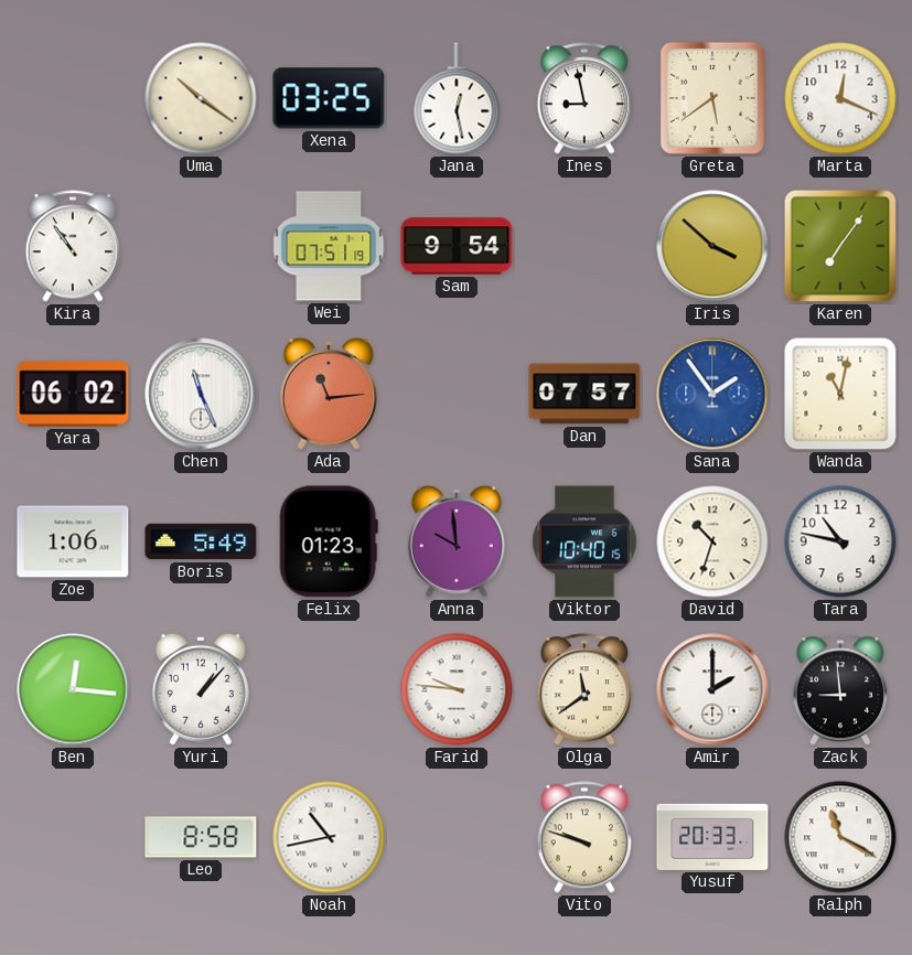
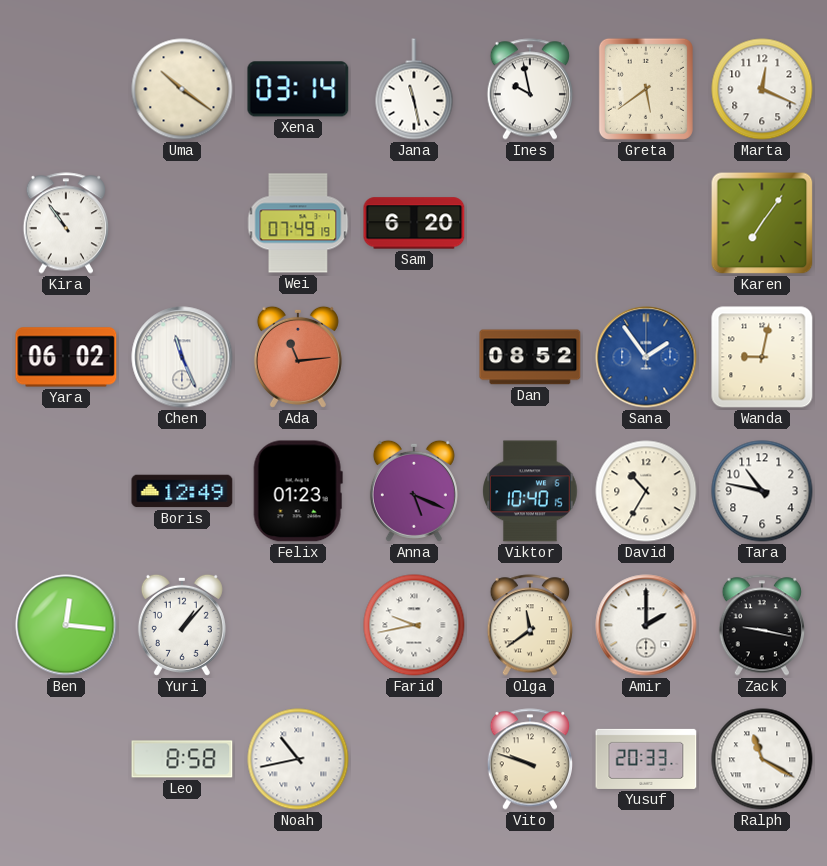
Xena: 03:25 -> 03:14 (298, 89)
Jana: 12:28 -> 11:28 (414, 89)
Ines: 8:58 -> 9:58 (529, 89)
Wei: 07:51 -> 07:49 (298, 223)
Sam: 9:54 -> 6:20 (414, 223)
Iris: 3:52 -> none (712, 246)
Dan: 07:57 -> 08:52 (530, 357)
Wanda: 11:02 -> 9:02 (762, 357)
Zoe: 1:06 -> none (73, 541)
Boris: 5:49 -> 12:49 (182, 491)
Anna: 9:59 -> 5:19 (414, 491)
David: 10:33 -> 10:35 (646, 491)
Farid: 9:46 -> 9:43 (414, 625)
Zack: 8:59 -> 9:17 (761, 625)
